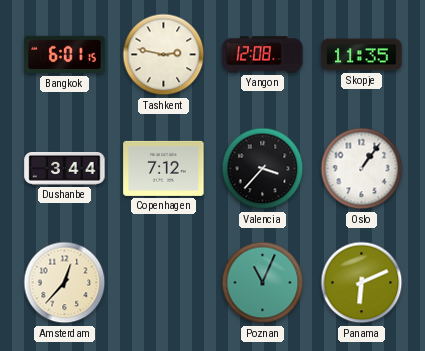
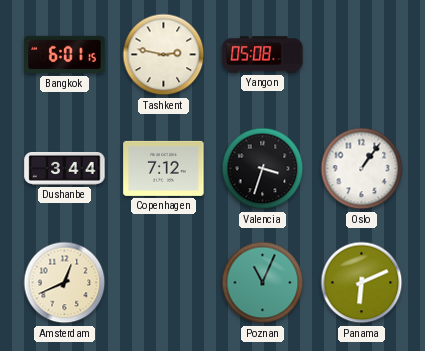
Yangon: 12:08 -> 05:08 (263, 55)
Skopje: 11:35 -> none (362, 55)
Valencia: 3:37 -> 3:33 (263, 169)
Amsterdam: 12:37 -> 12:41 (65, 283)
